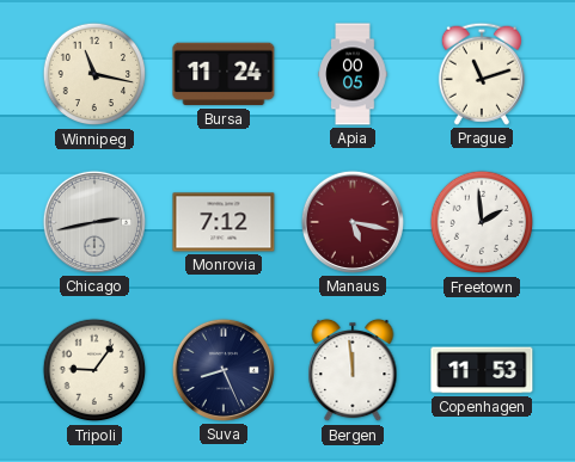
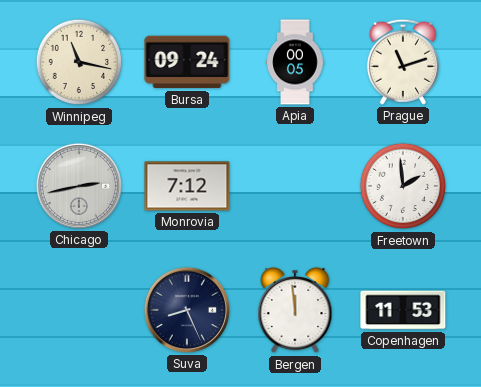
Bursa: 11:24 -> 09:24 (187, 62)
Manaus: 5:17 -> none (353, 222)
Tripoli: 9:06 -> none (94, 370)
